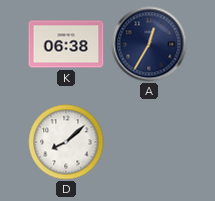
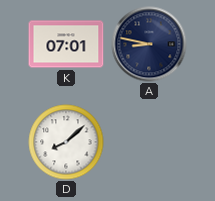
K: 06:38 -> 07:01 (66, 44)
A: 12:35 -> 8:47 (149, 44)
